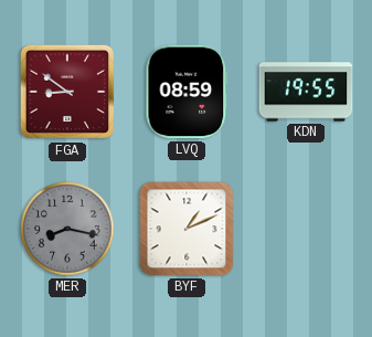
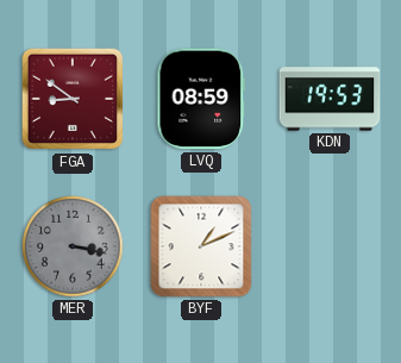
KDN: 19:55 -> 19:53 (330, 99)
MER: 8:17 -> 3:17 (73, 246)
